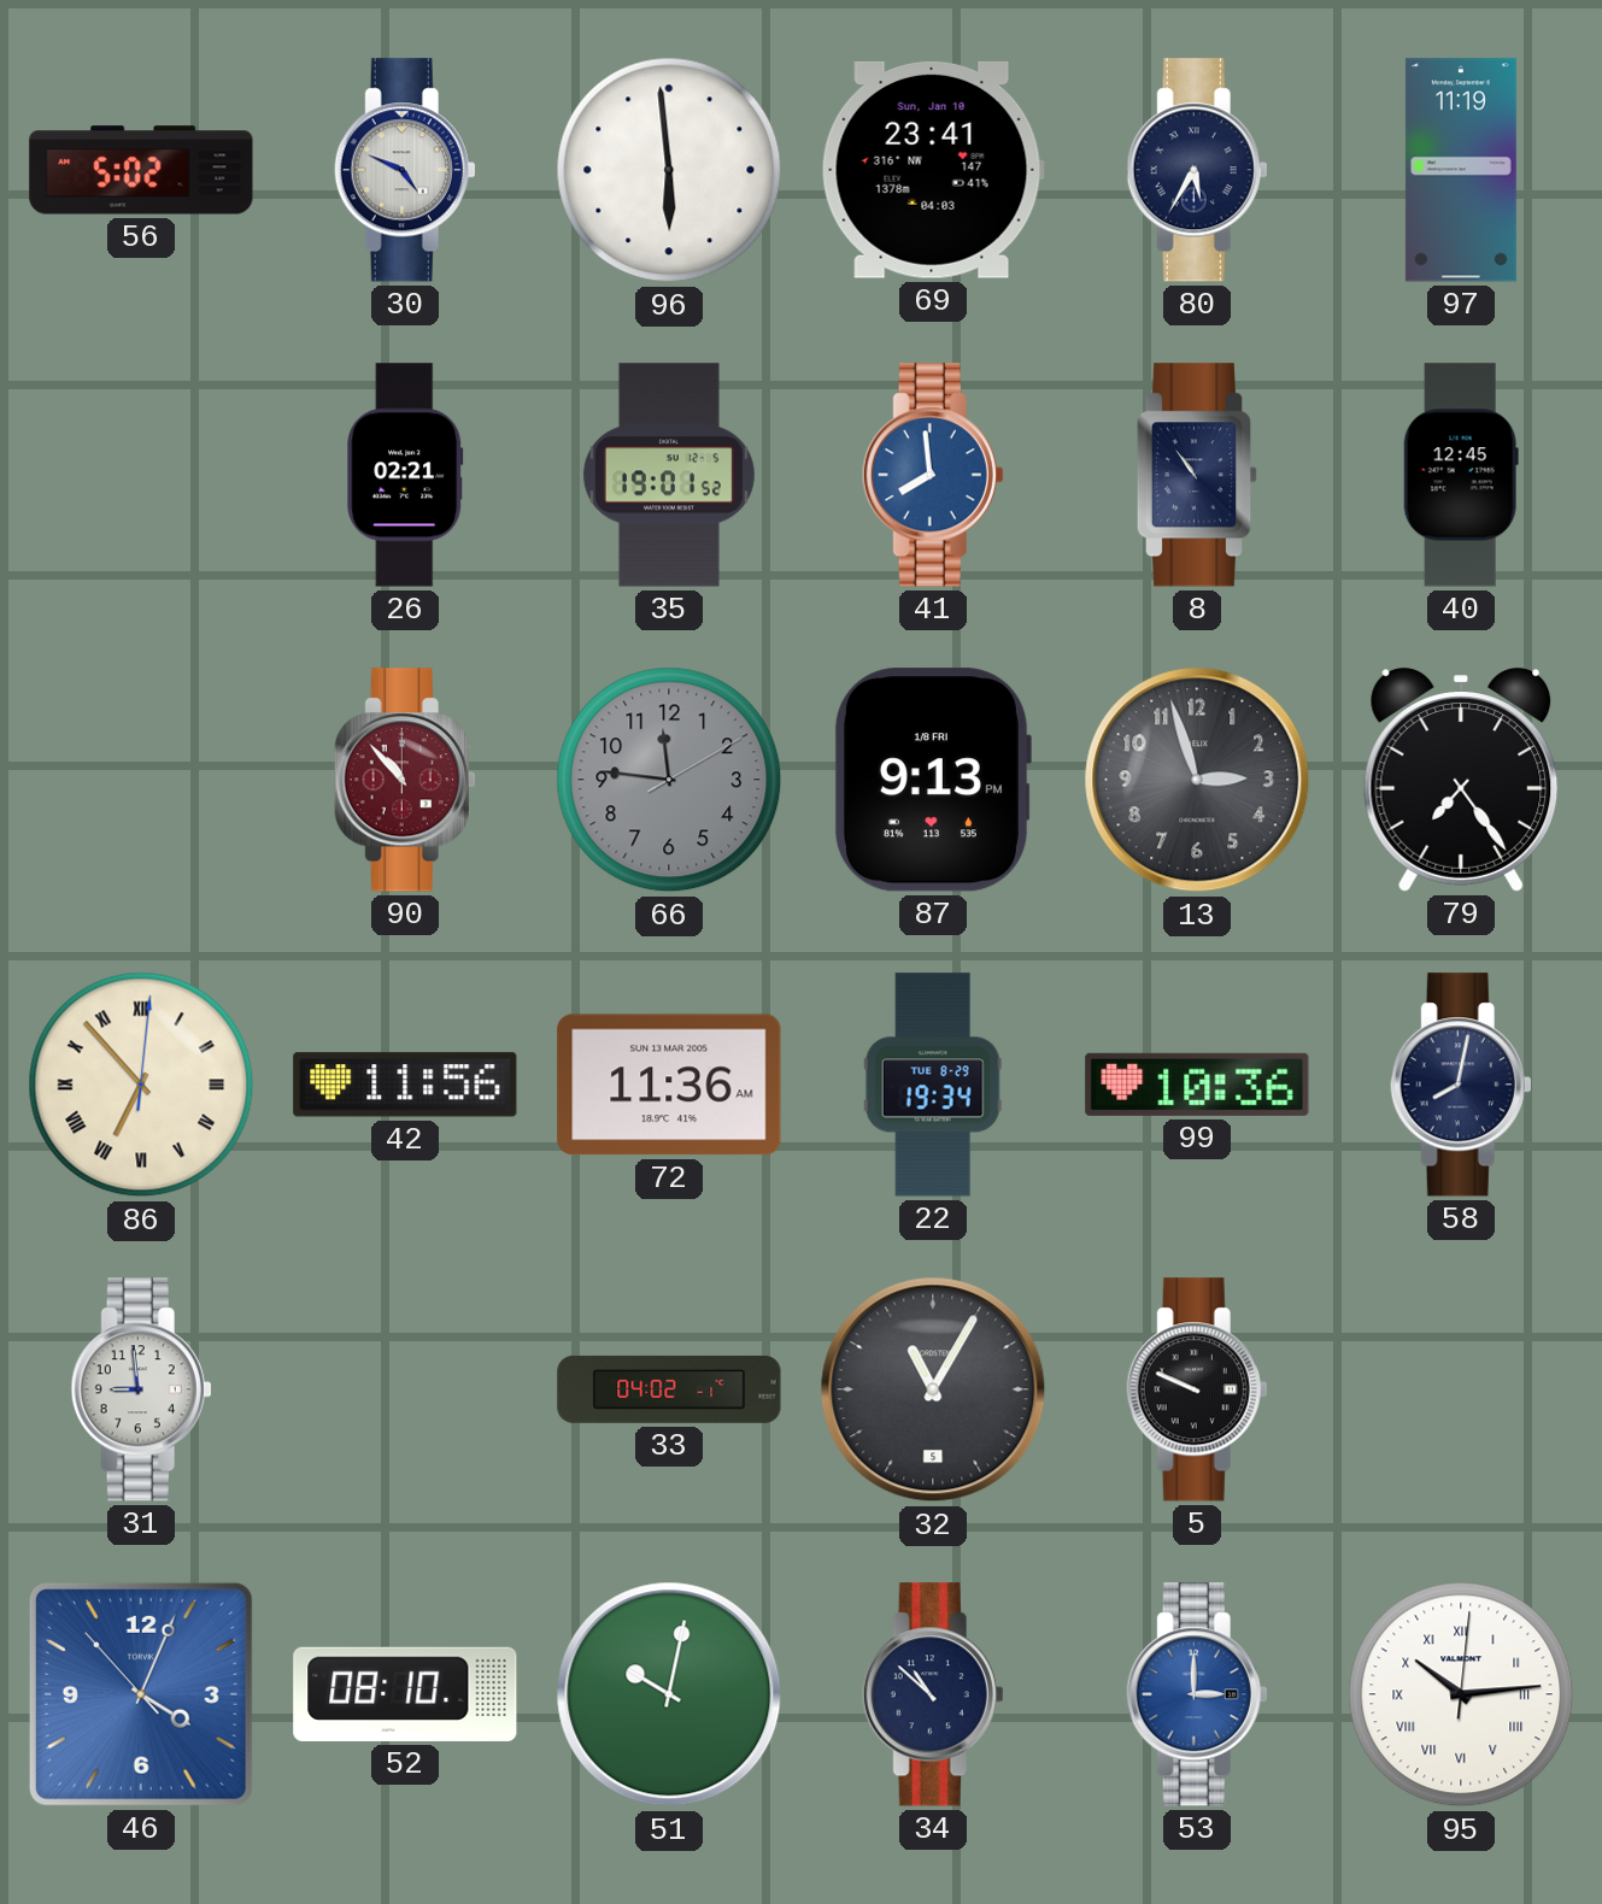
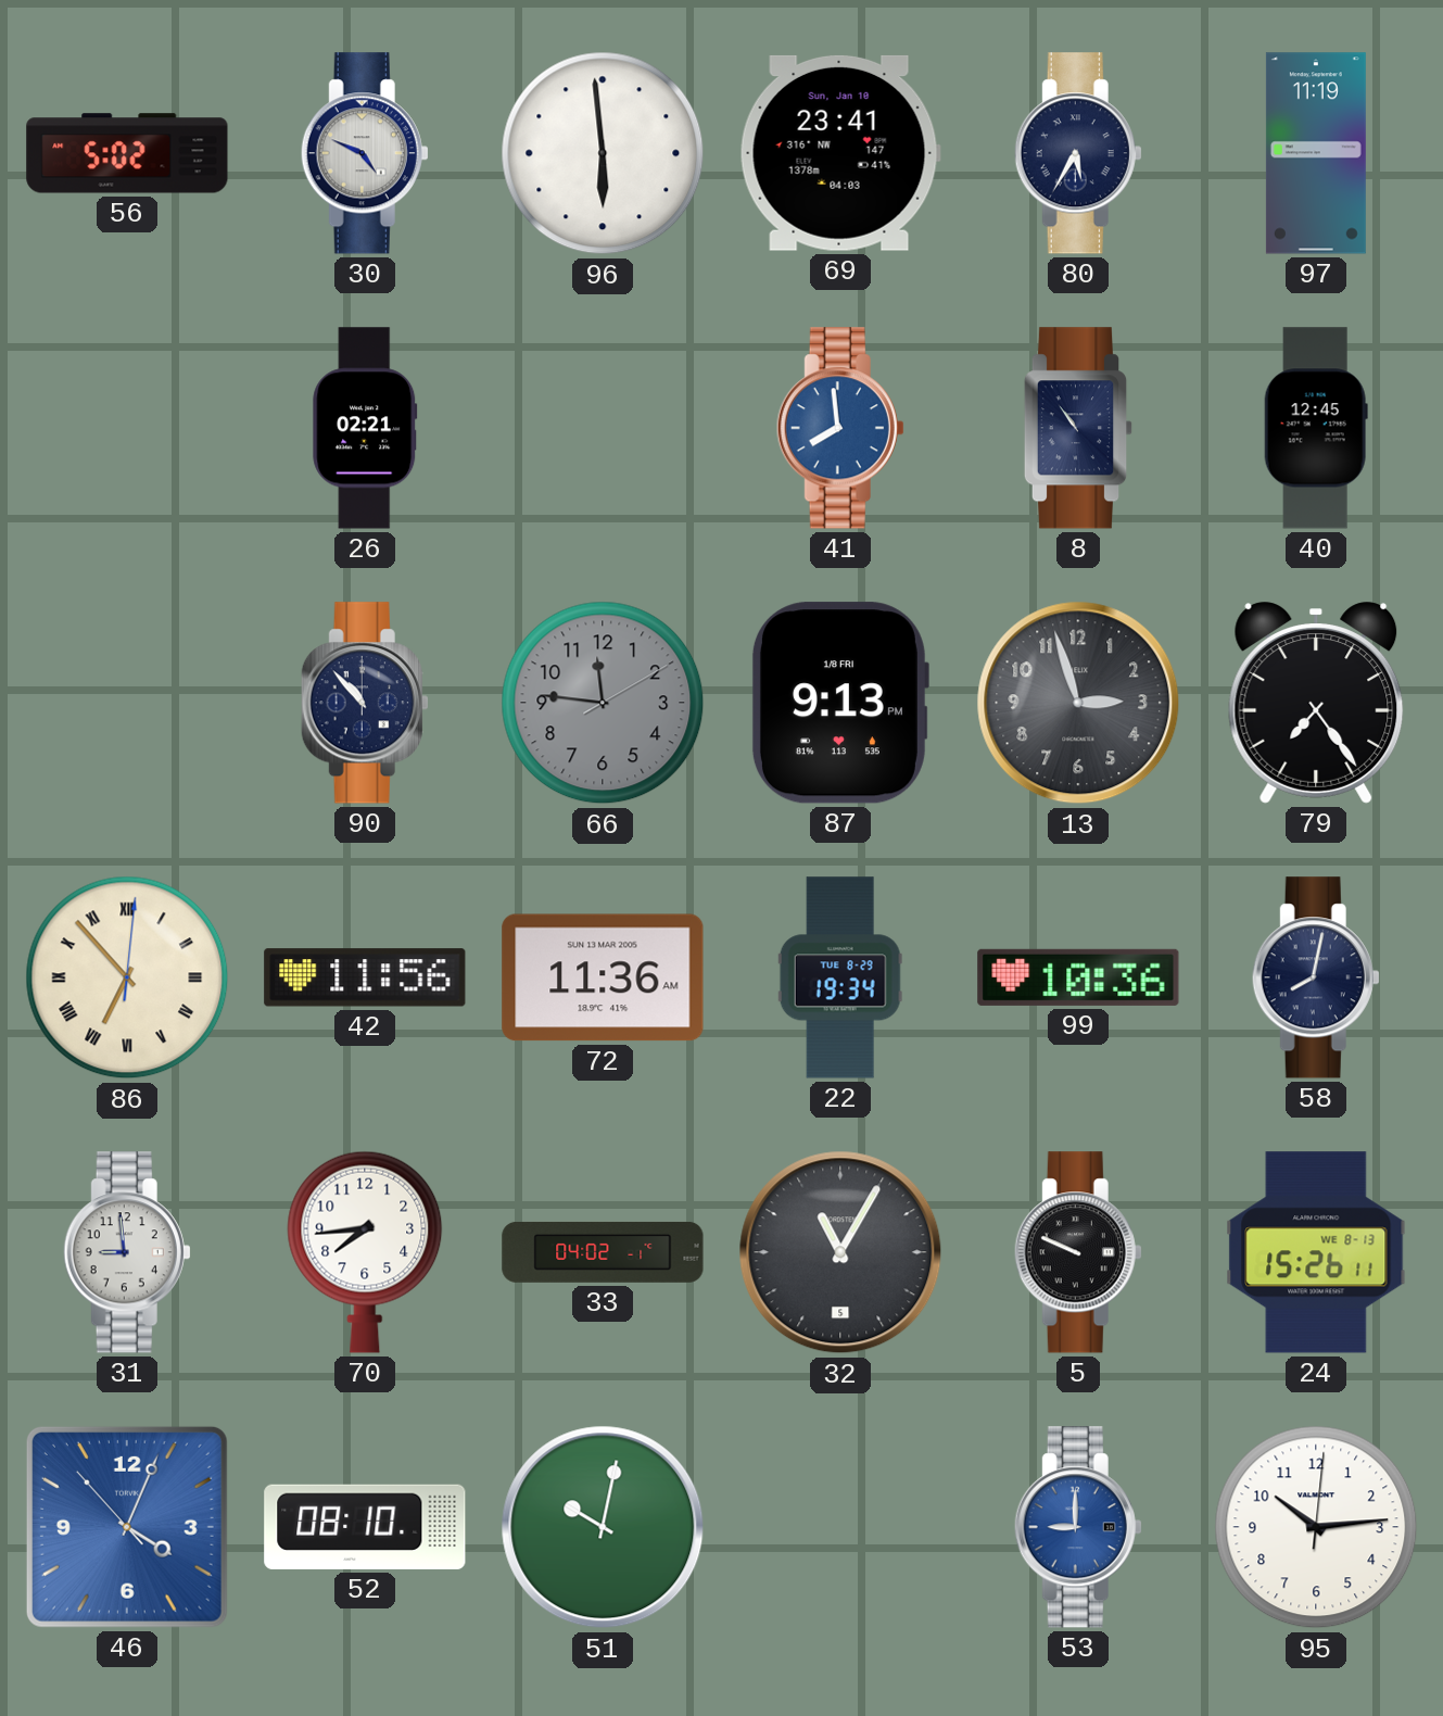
35: 19:01 -> none (669, 475)
90 dial: burgundy -> navy (365, 703)
70: none -> 7:44 (365, 1252)
24: none -> 15:26 (1316, 1252)
34: 10:52 -> none (933, 1694)
53: 3:00 -> 9:00 (1078, 1527)
95 numerals: Roman -> Arabic (1316, 1527)
